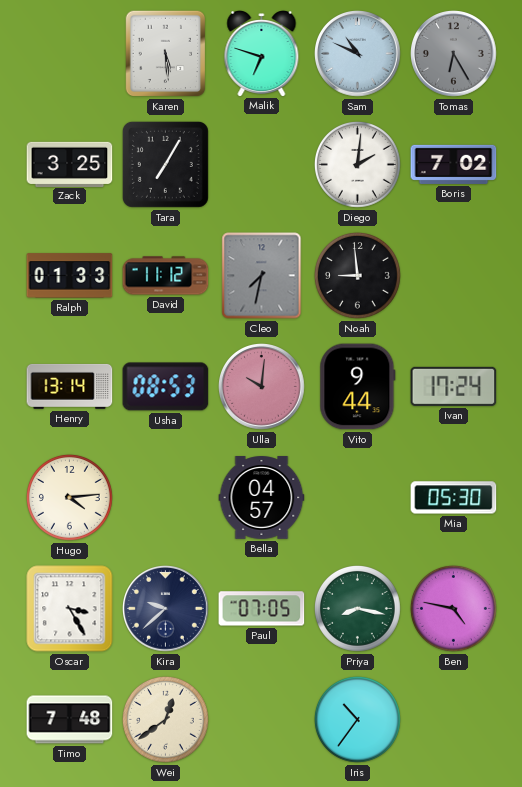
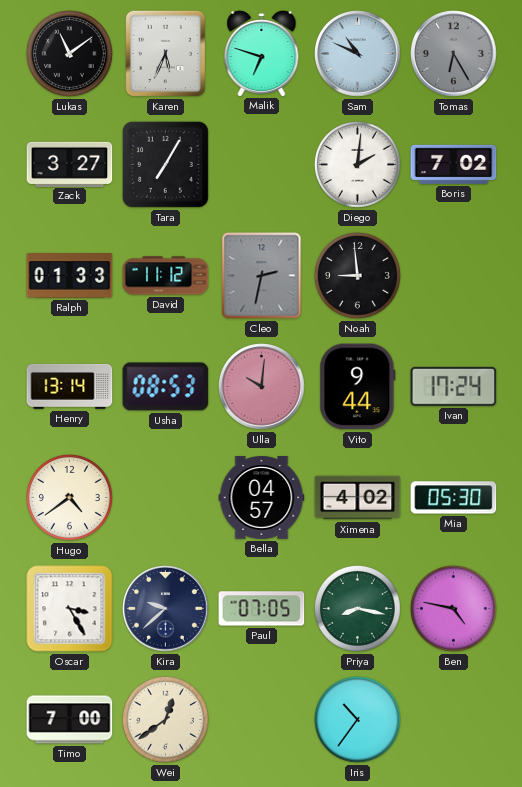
Lukas: none -> 11:09 (69, 53)
Karen: 5:29 -> 5:34 (166, 54)
Zack: 3:25 -> 3:27 (70, 164)
Cleo: 7:32 -> 2:32 (262, 276)
Hugo: 4:14 -> 4:39 (69, 497)
Ximena: none -> 4:02 (358, 498)
Timo: 7:48 -> 7:00 (70, 720)
